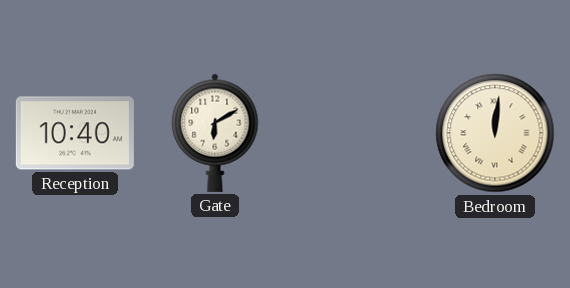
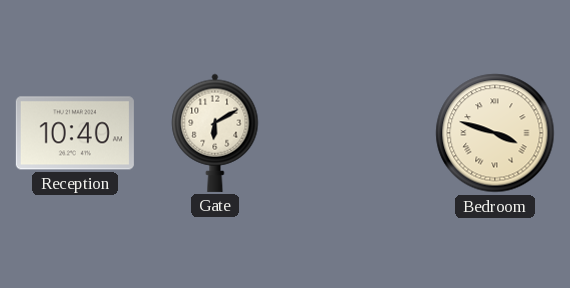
Bedroom: 12:01 -> 3:48 (495, 133)
